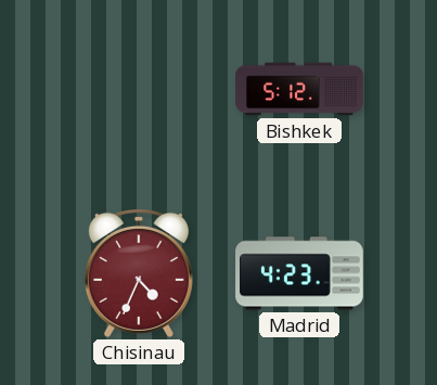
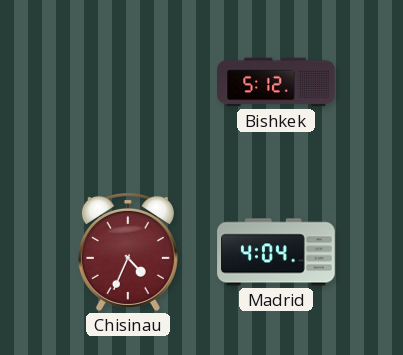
Madrid: 4:23 -> 4:04 (276, 252)
